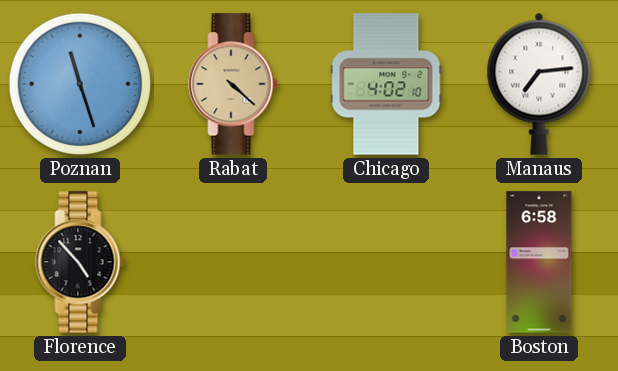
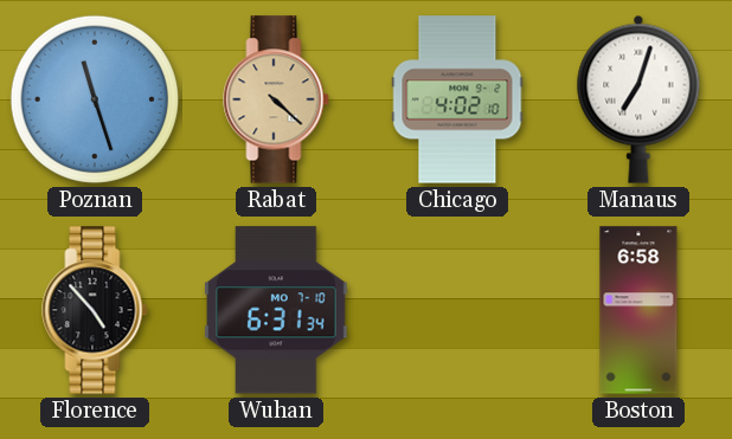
Manaus: 7:14 -> 7:03 (638, 99)
Wuhan: none -> 6:31 (276, 310)
